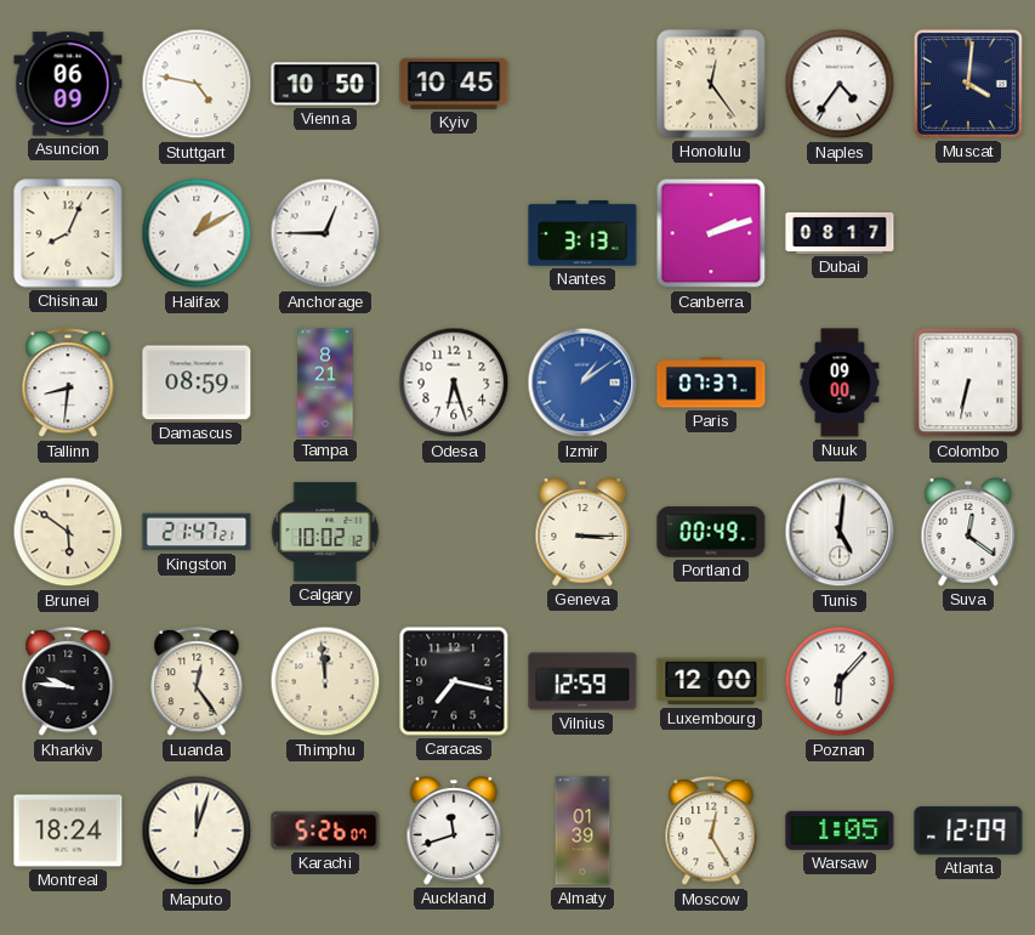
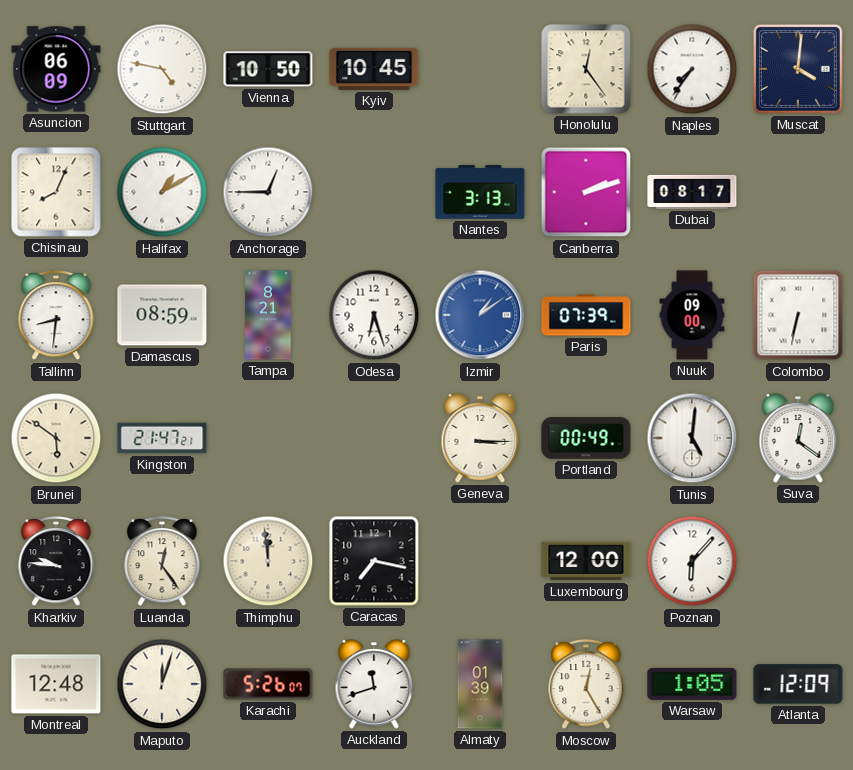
Naples: 4:36 -> 7:36 (692, 69)
Paris: 07:37 -> 07:39 (586, 315)
Calgary: 10:02 -> none (325, 532)
Vilnius: 12:59 -> none (582, 681)
Montreal: 18:24 -> 12:48 (56, 684)
